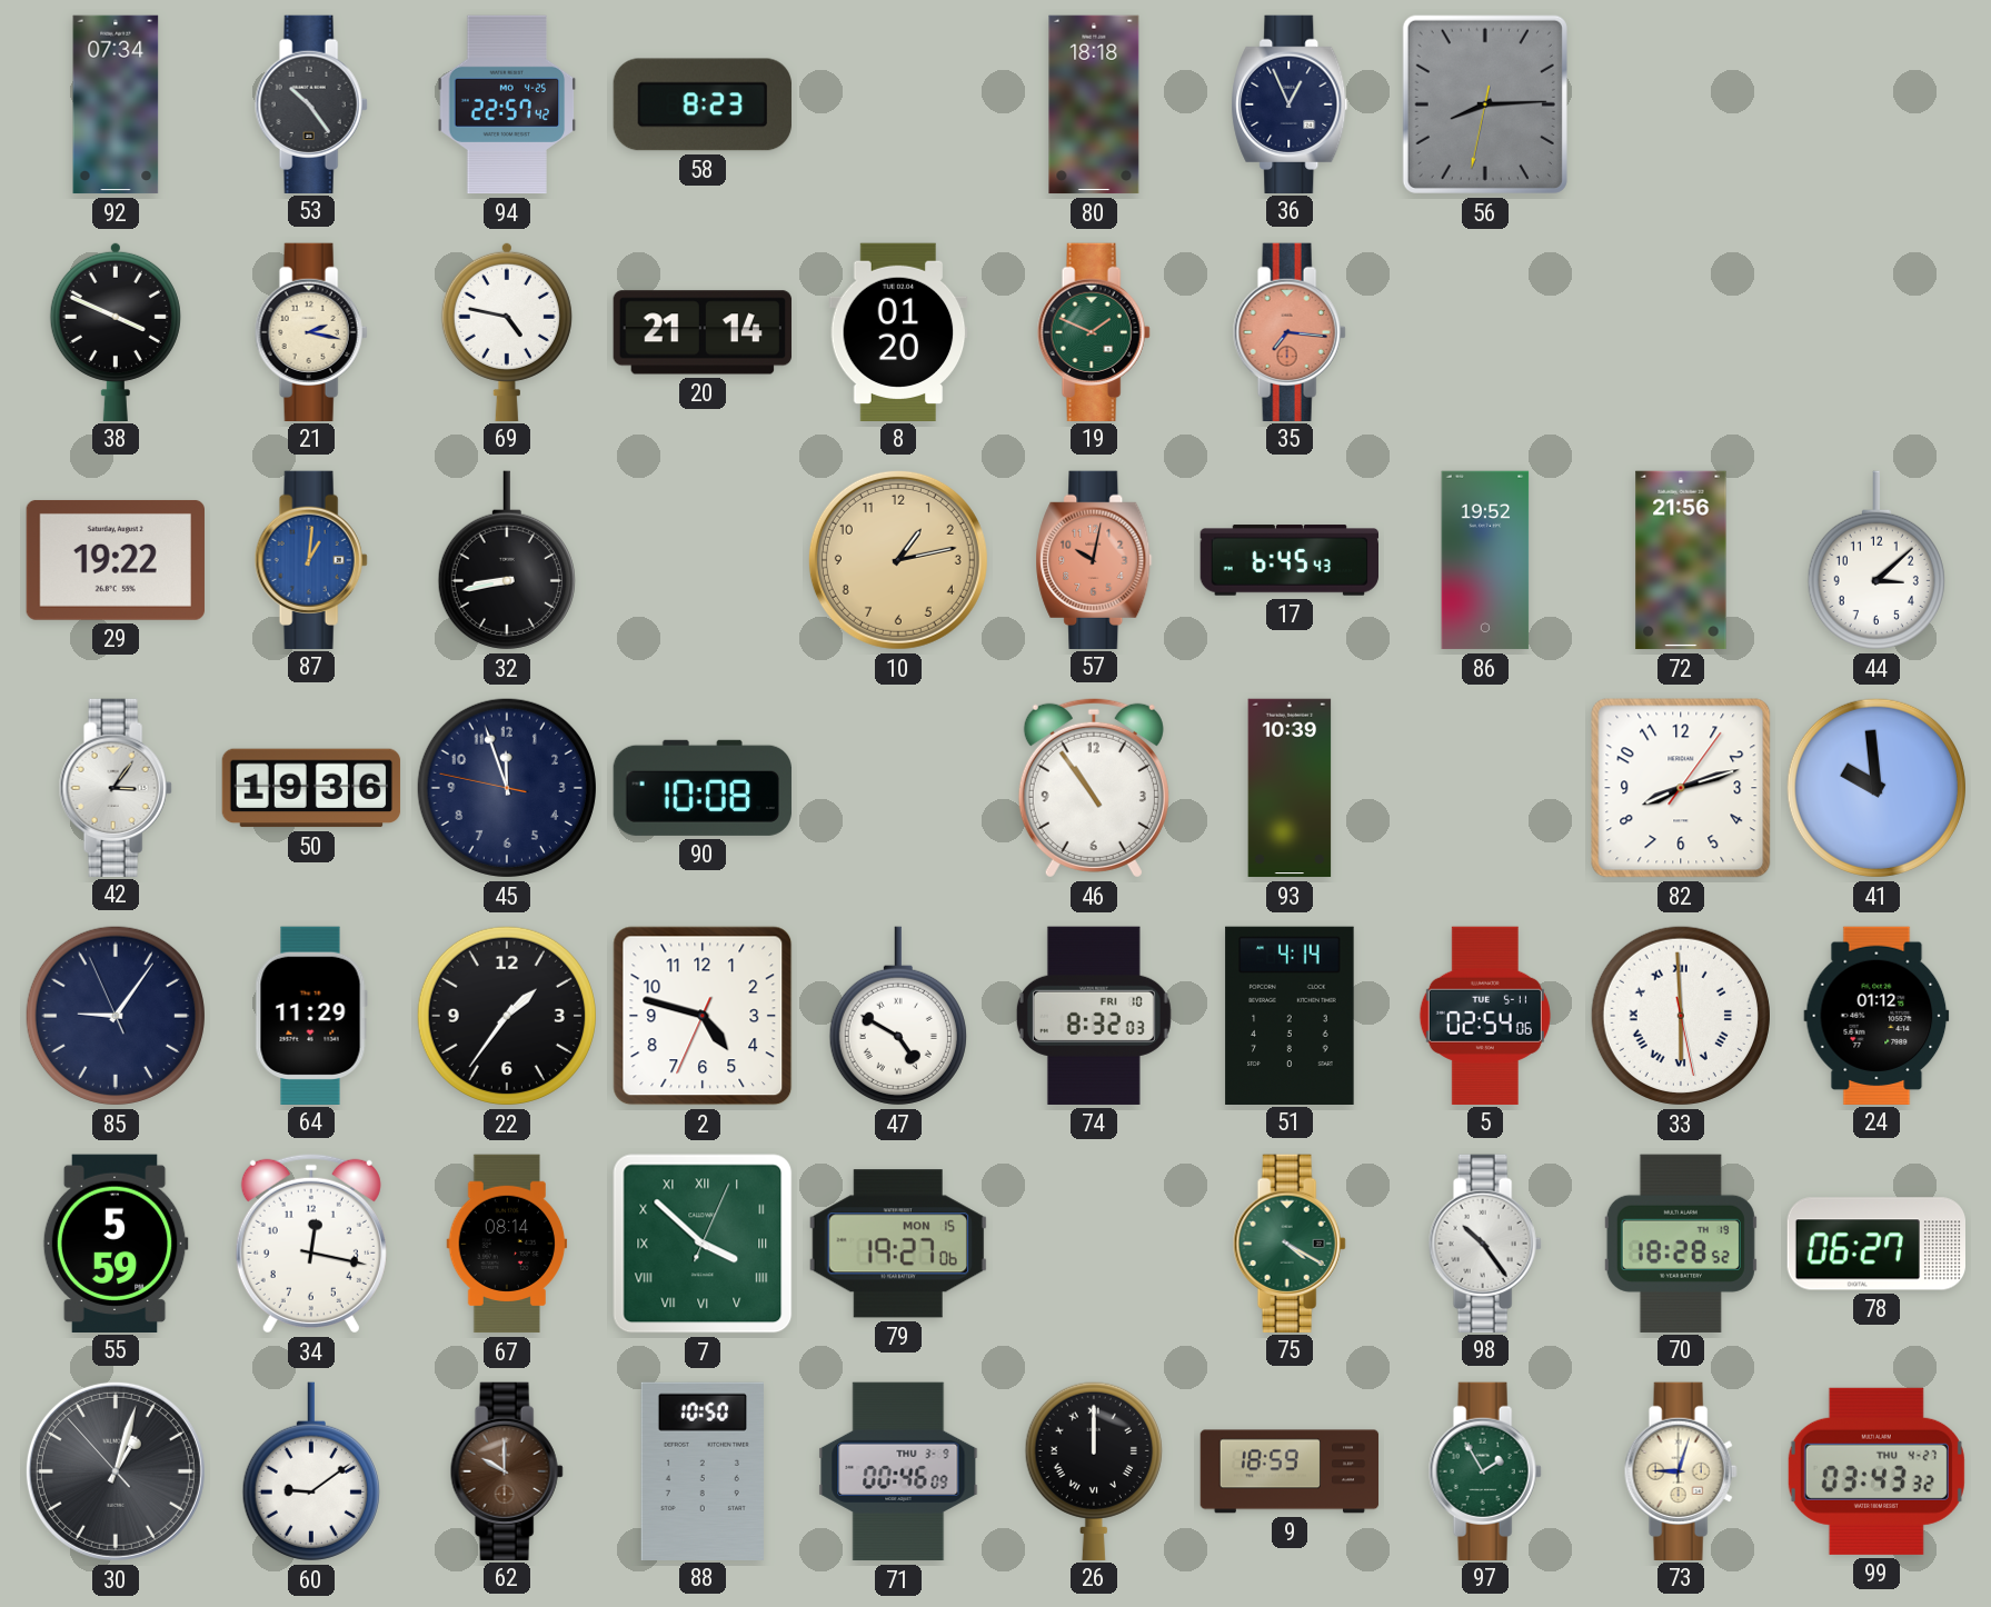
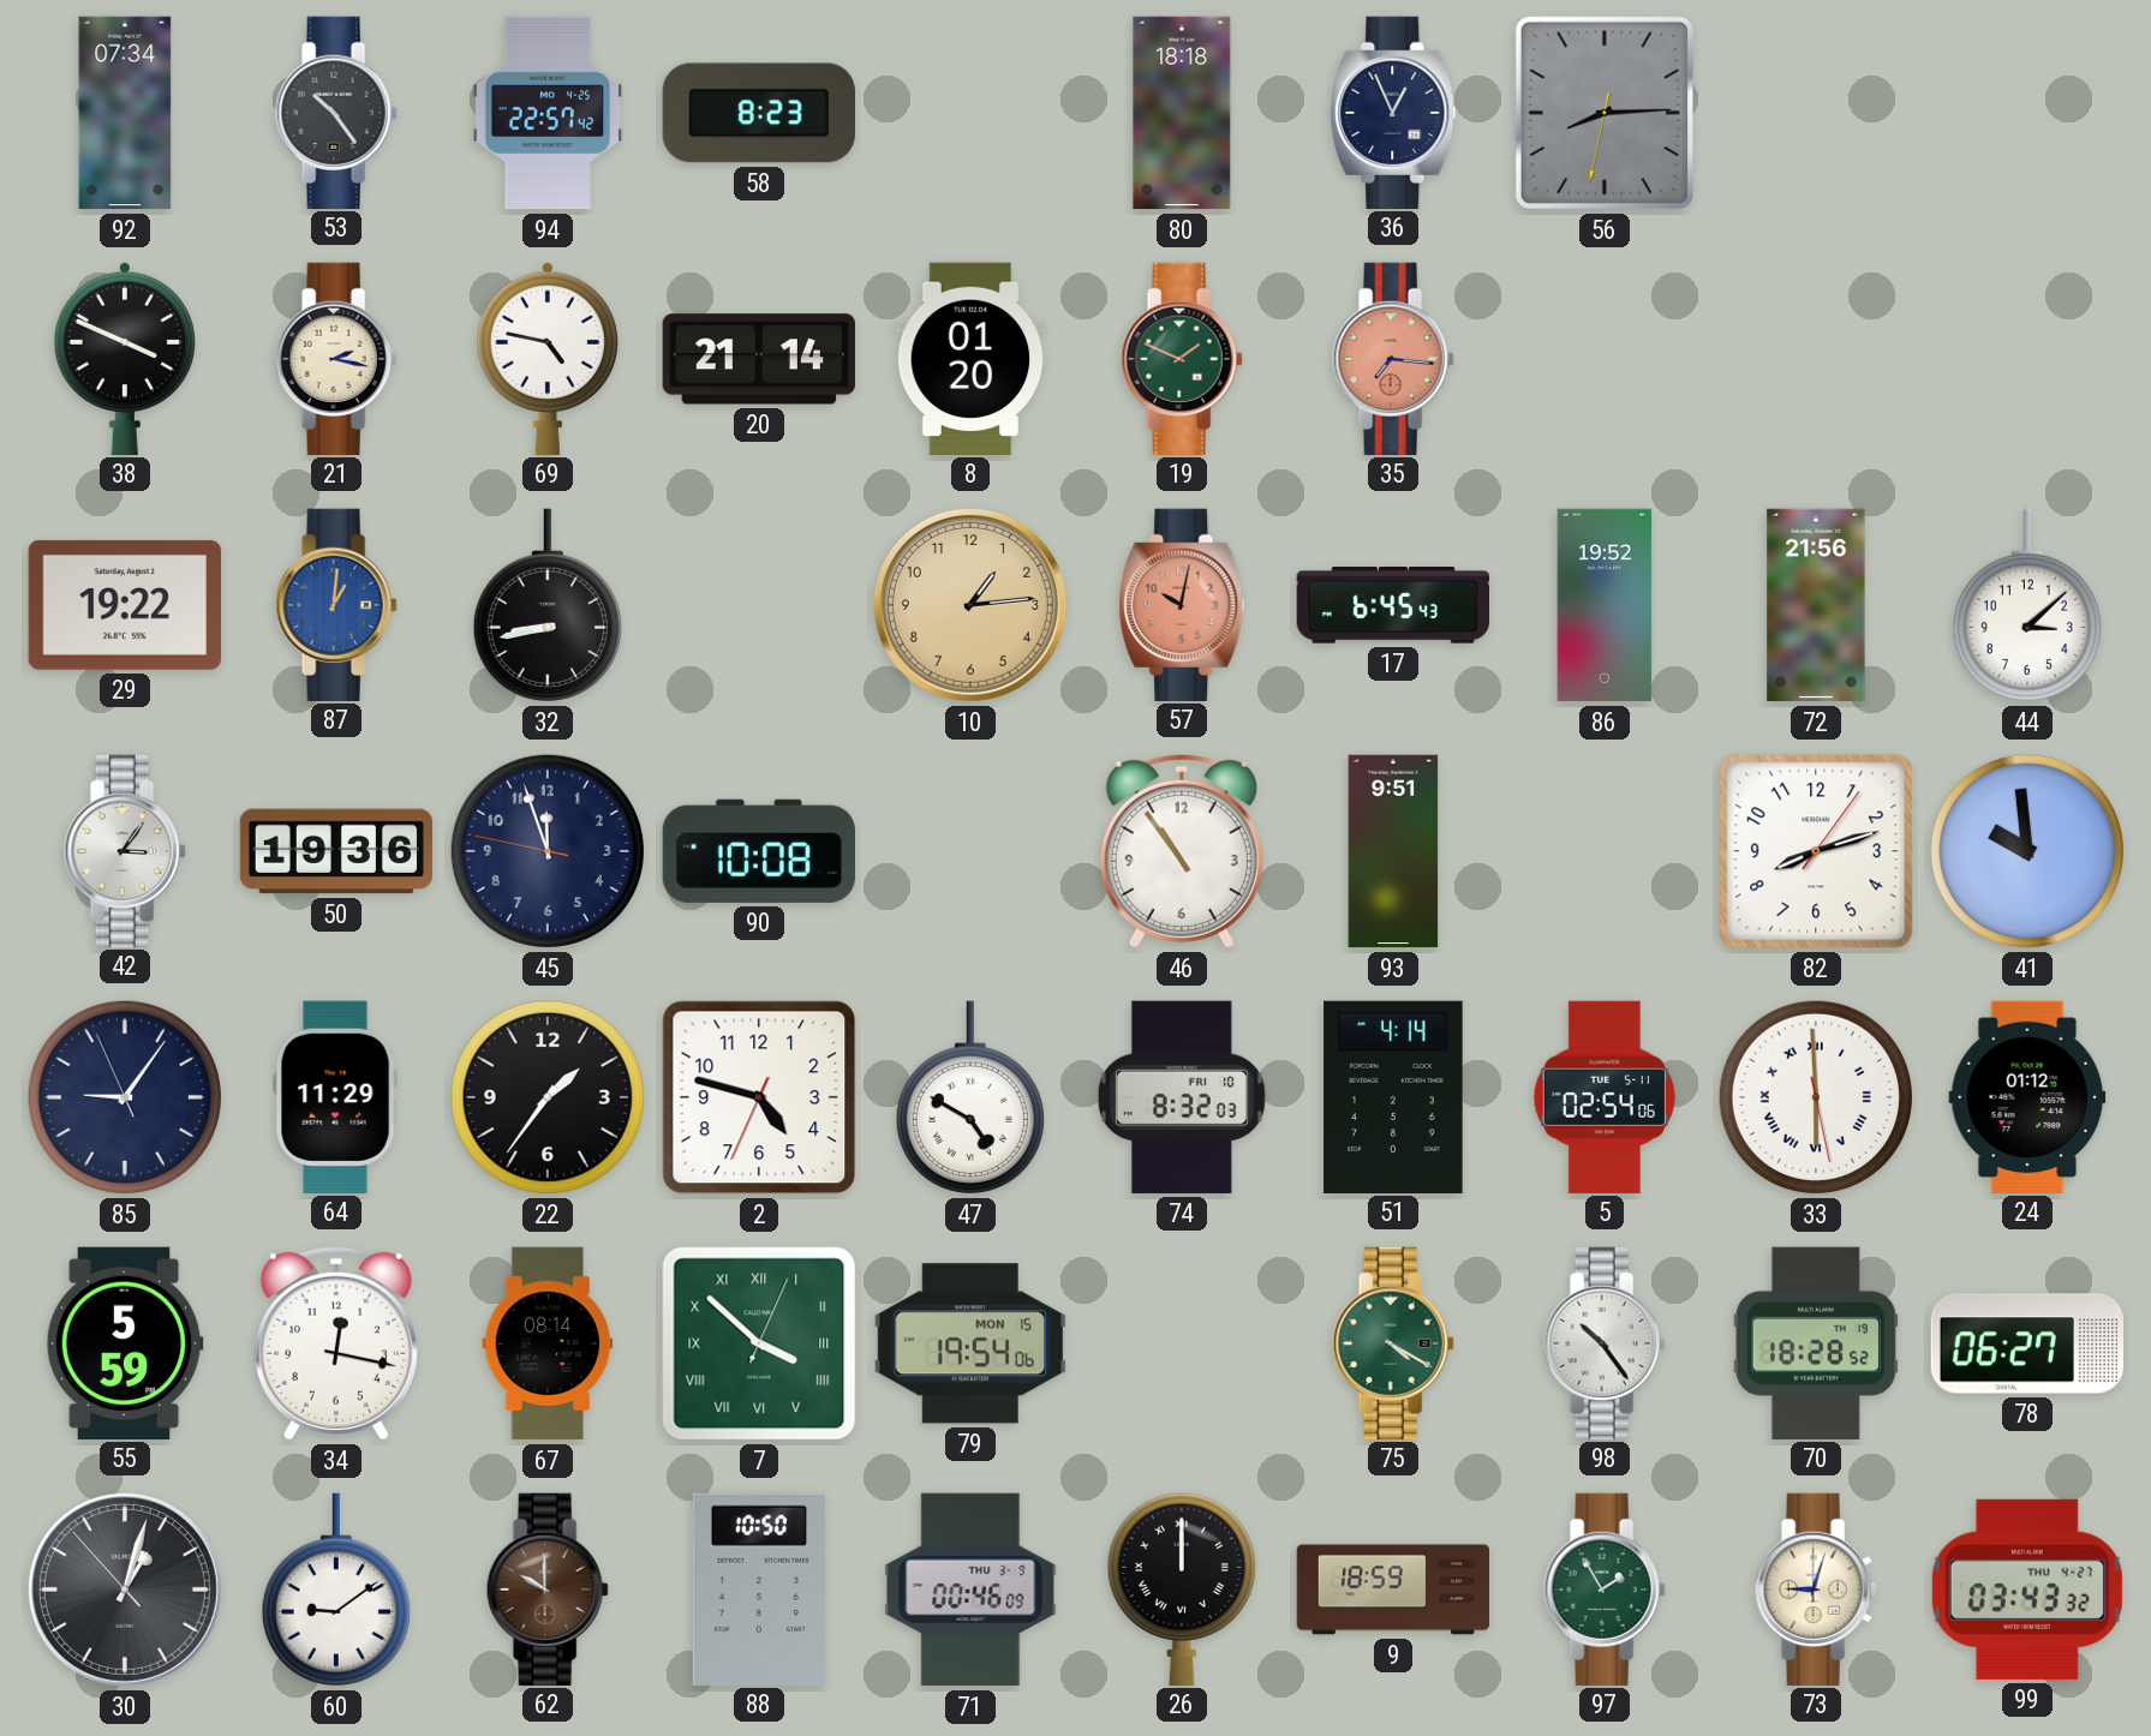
10: 1:13 -> 1:14 (970, 605)
93: 10:39 -> 9:51 (1393, 851)
79: 19:27 -> 19:54 (970, 1343)
